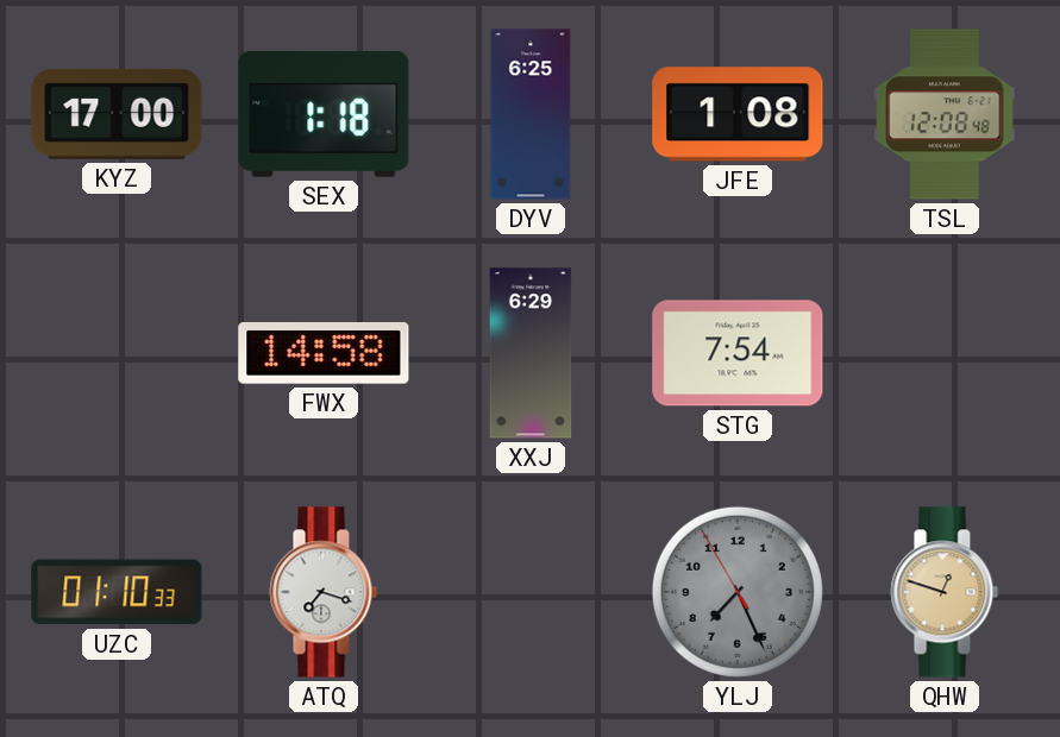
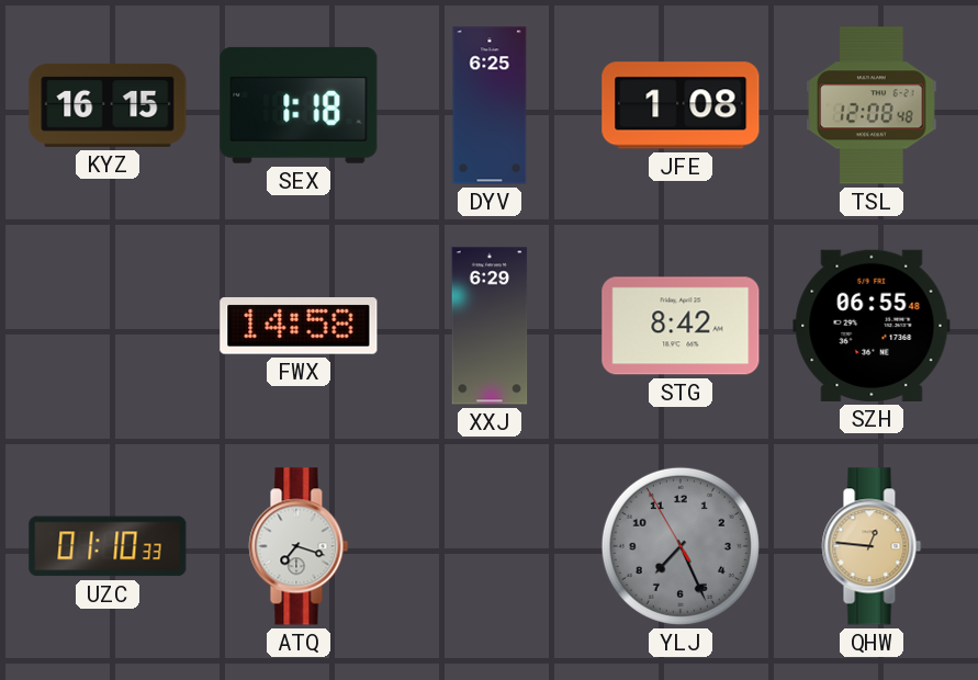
KYZ: 17:00 -> 16:15 (108, 105)
STG: 7:54 -> 8:42 (681, 326)
SZH: none -> 06:55 (872, 326)
QHW: 12:48 -> 12:46 (872, 546)
